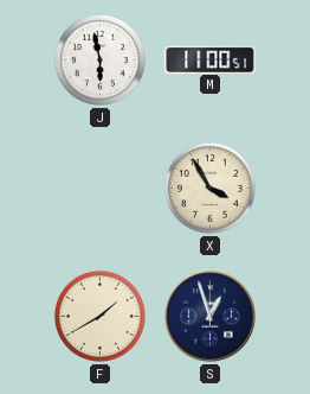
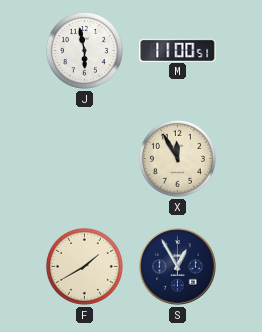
X: 3:55 -> 11:55 (177, 158)
S: 12:57 -> 12:55 (178, 267)
